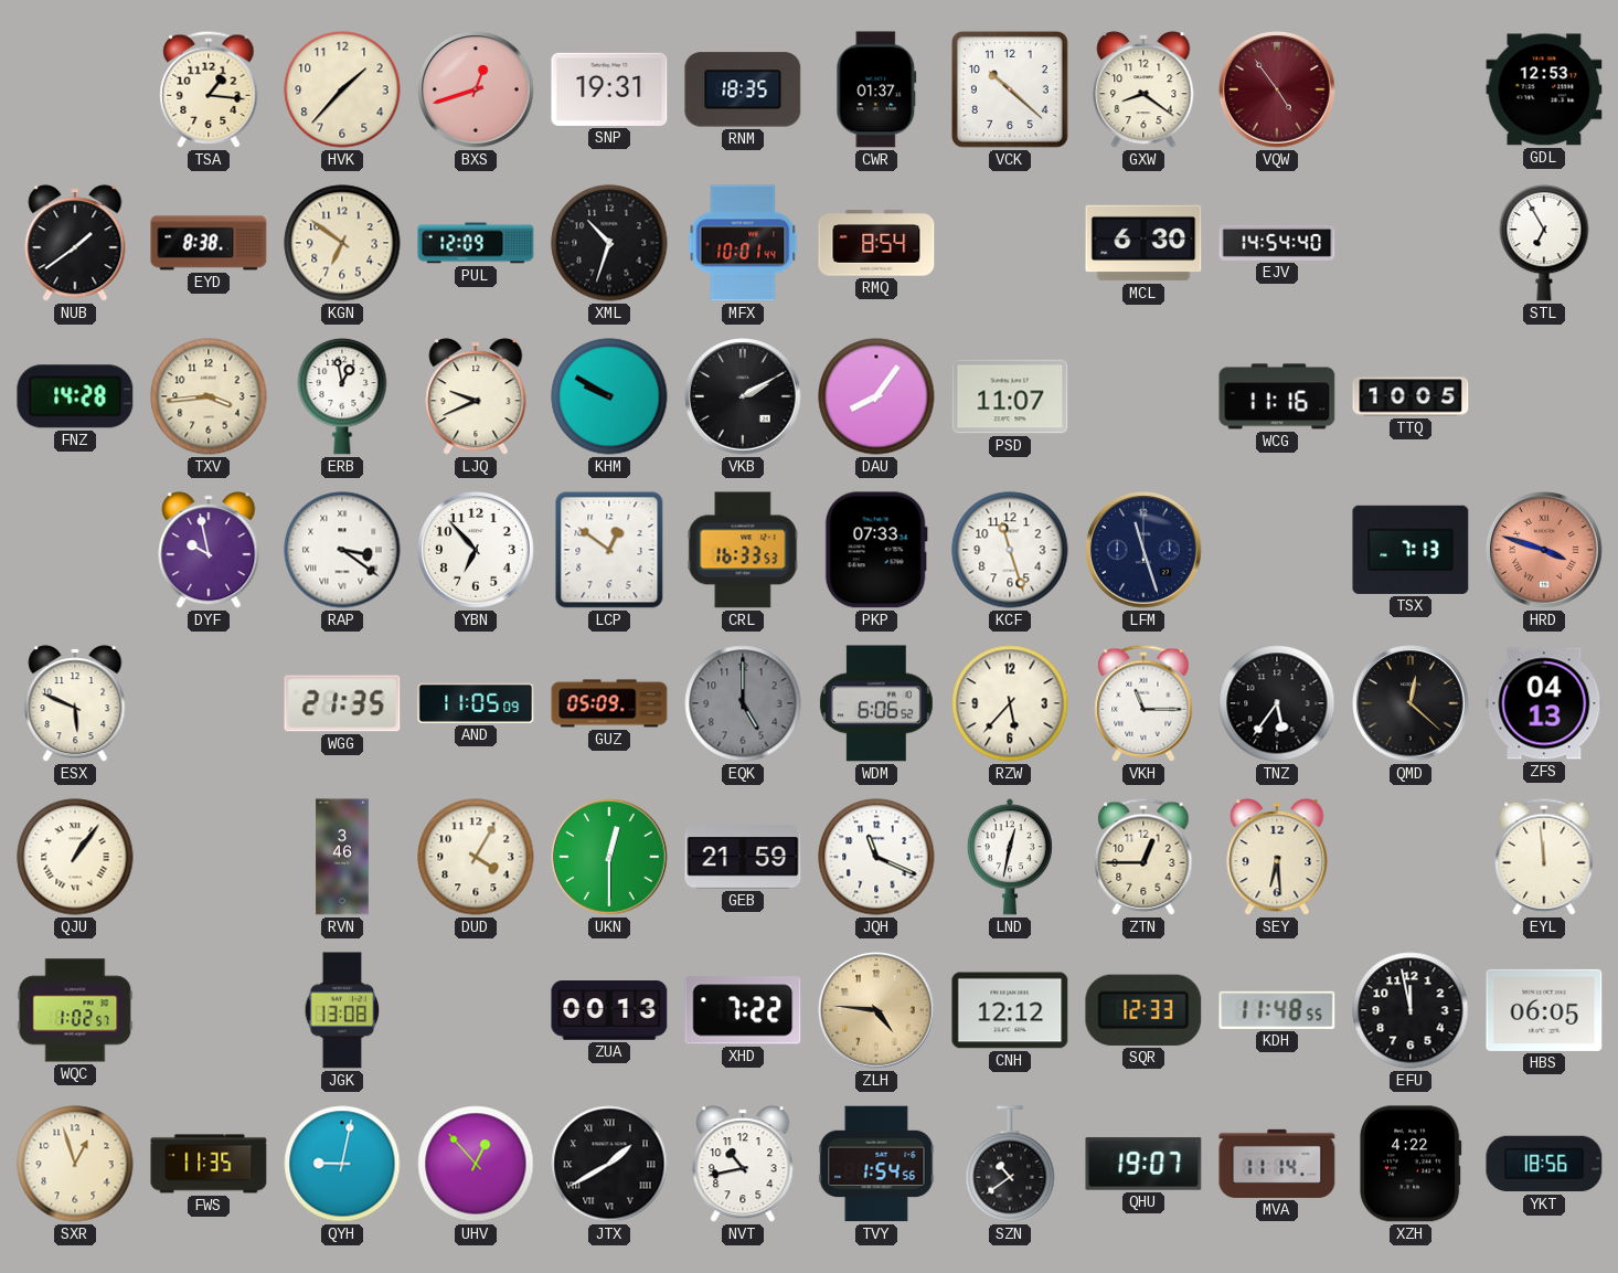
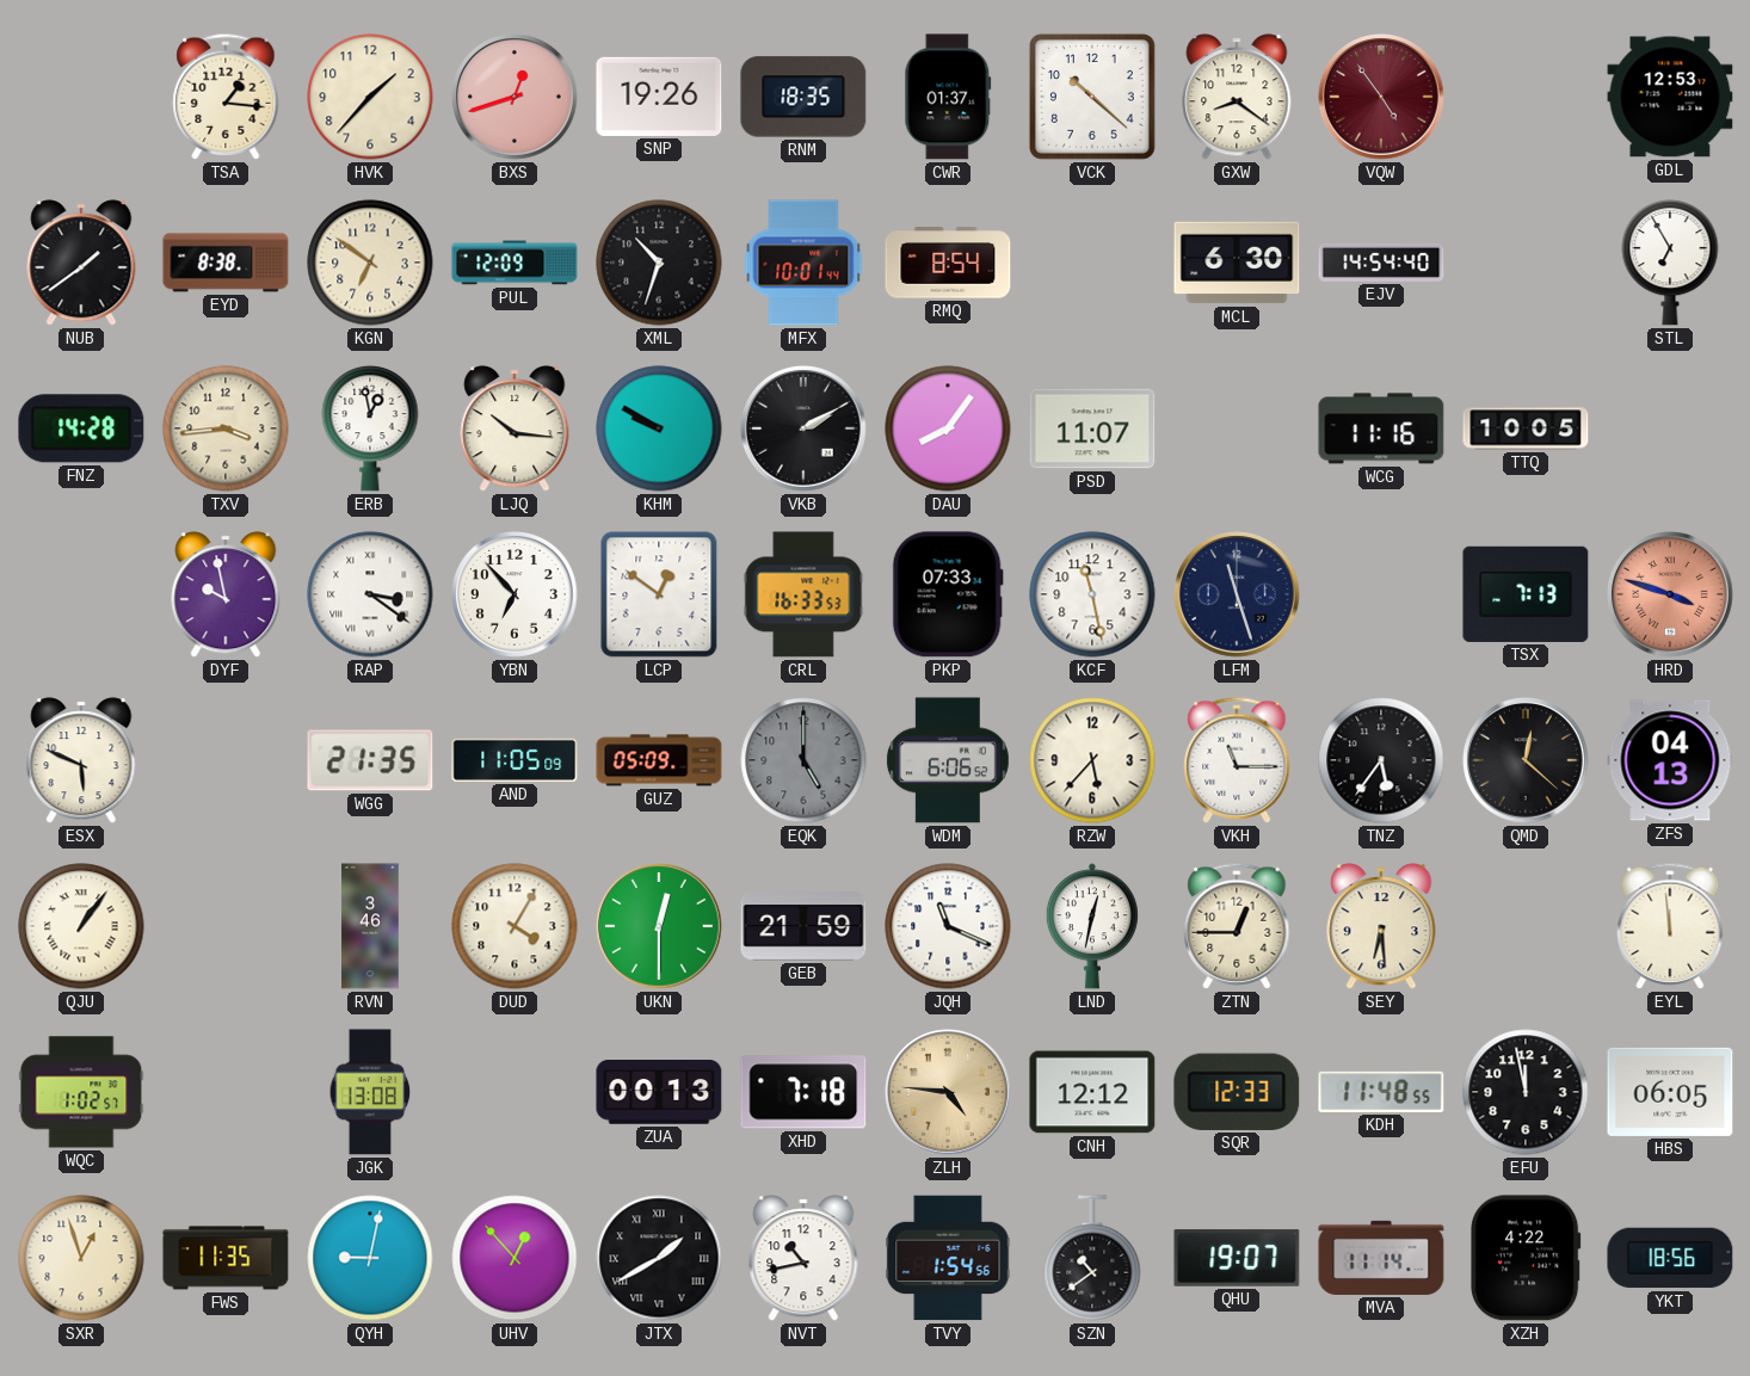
SNP: 19:31 -> 19:26 (659, 97)
LJQ: 9:41 -> 10:16 (514, 428)
KCF: 11:27 -> 11:28 (1092, 594)
XHD: 7:22 -> 7:18 (803, 1092)
